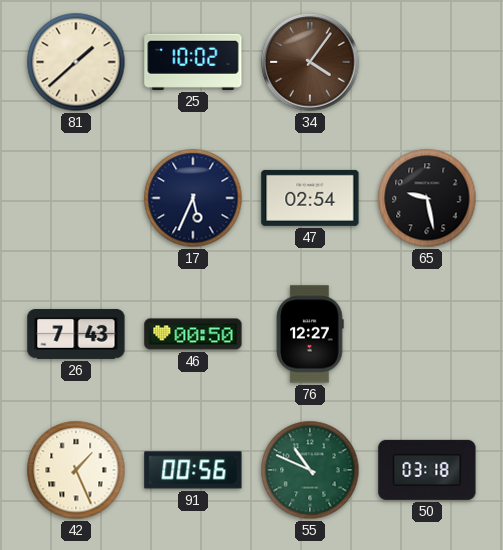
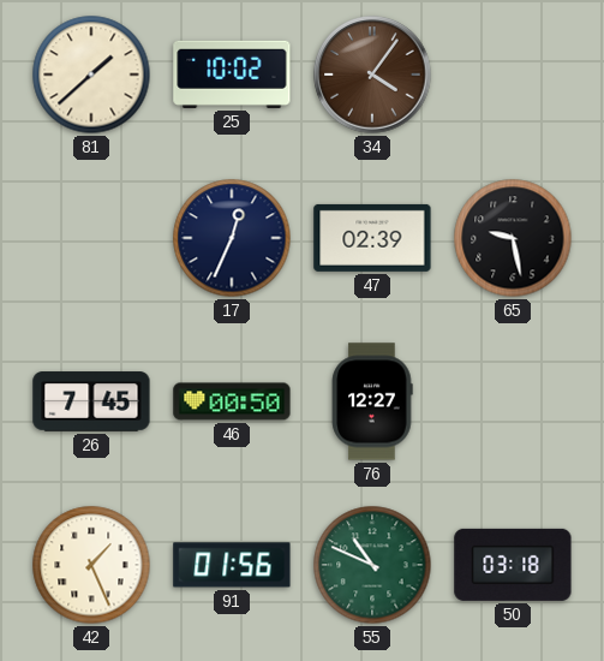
17: 5:34 -> 12:34 (232, 238)
47: 02:54 -> 02:39 (372, 238)
26: 7:43 -> 7:45 (91, 401)
91: 00:56 -> 01:56 (232, 565)
